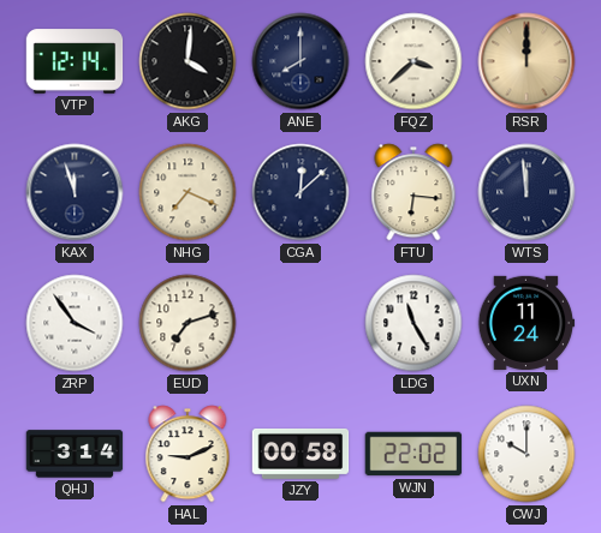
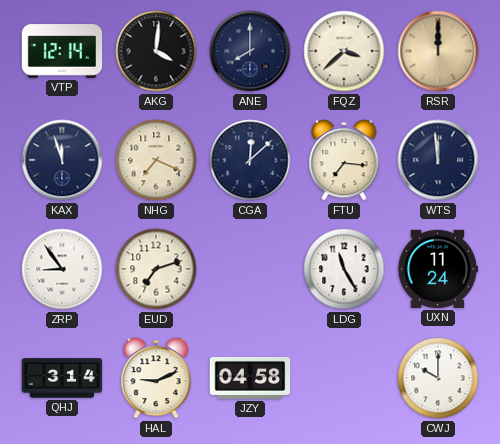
FTU: 6:16 -> 7:16 (344, 160)
ZRP: 3:54 -> 8:54 (62, 269)
JZY: 00:58 -> 04:58 (250, 378)
WJN: 22:02 -> none (413, 454)
